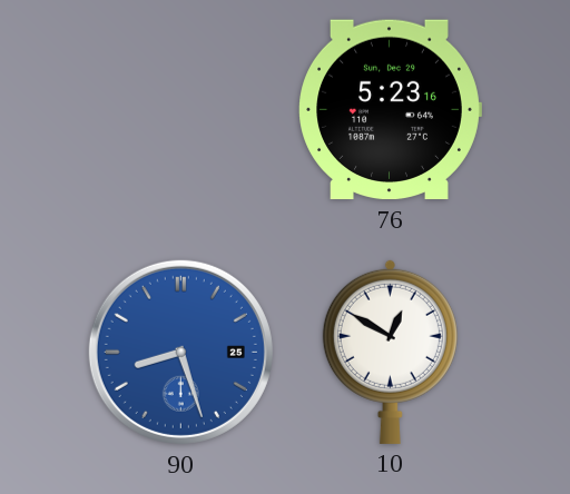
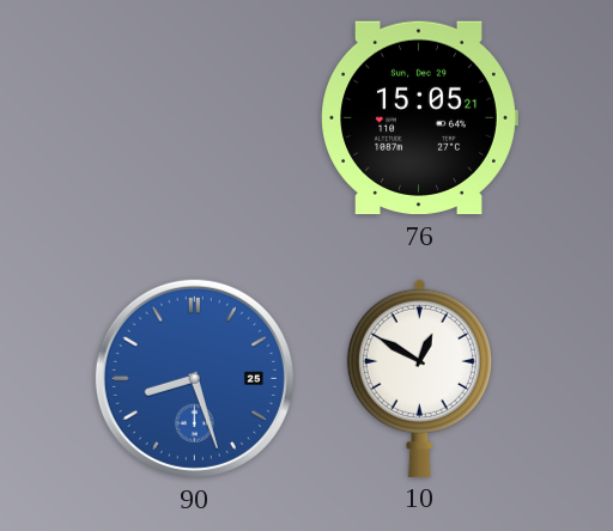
76: 5:23 -> 15:05 (419, 118)
